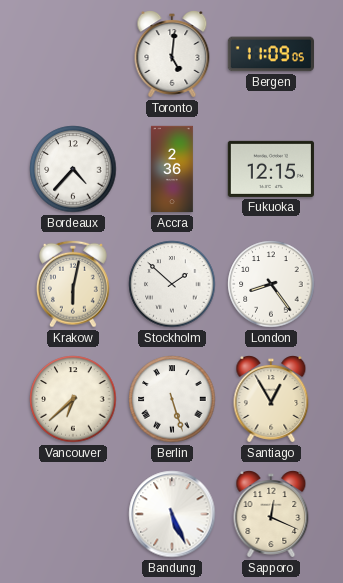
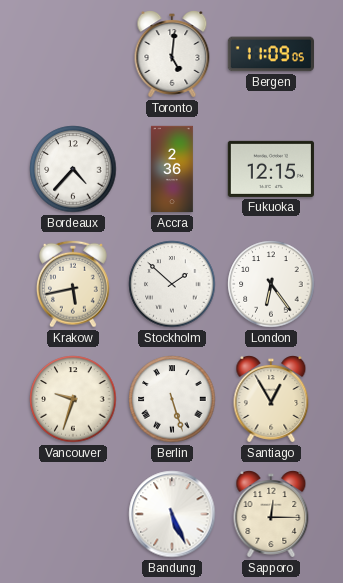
Krakow: 6:02 -> 5:43 (73, 284)
London: 8:24 -> 6:24 (271, 284)
Vancouver: 6:38 -> 9:33 (73, 399)
Sapporo: 12:19 -> 12:15 (271, 514)
